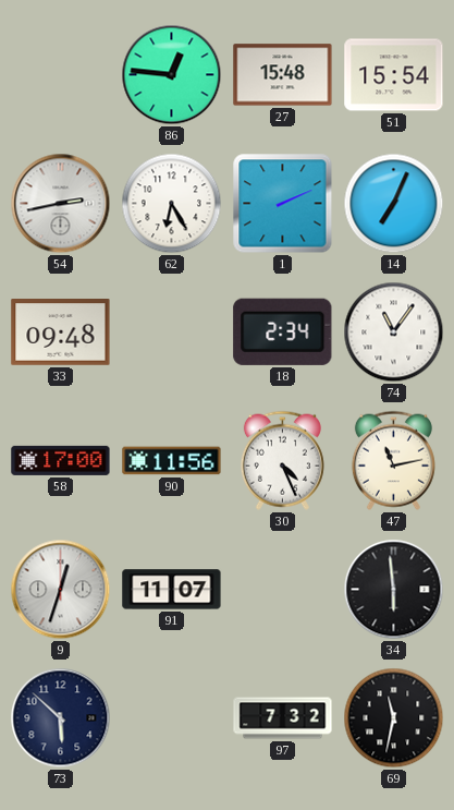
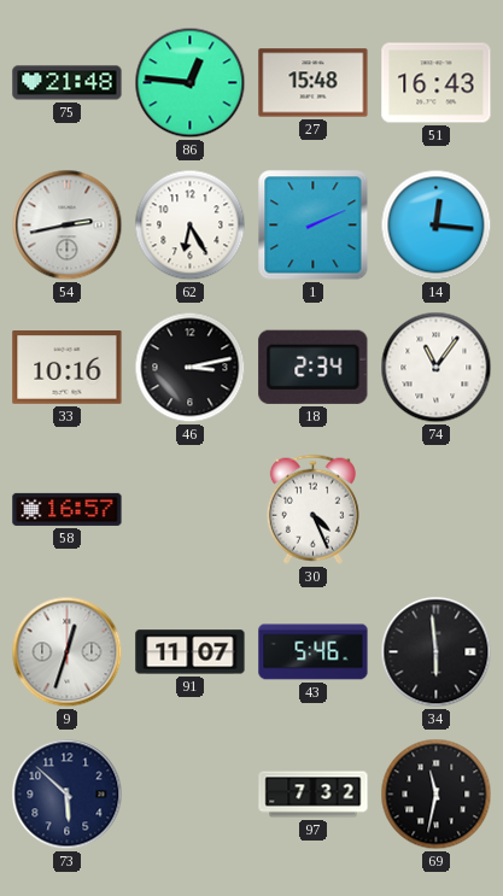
75: none -> 21:48 (68, 83)
51: 15:54 -> 16:43 (437, 83)
14: 7:04 -> 12:16 (437, 226)
33: 09:48 -> 10:16 (68, 368)
46: none -> 3:13 (191, 368)
58: 17:00 -> 16:57 (68, 509)
90: 11:56 -> none (172, 461)
47: 11:13 -> none (393, 460)
43: none -> 5:46 (314, 652)
